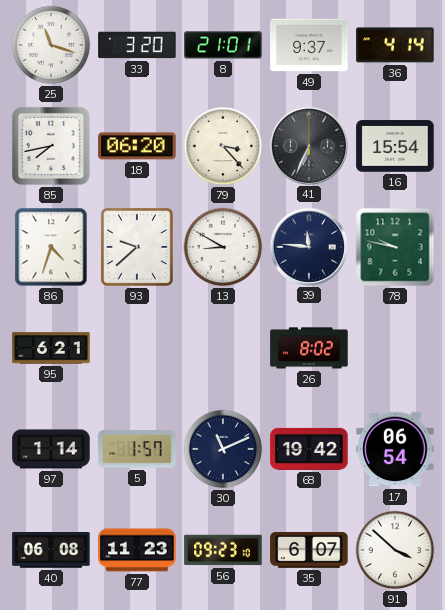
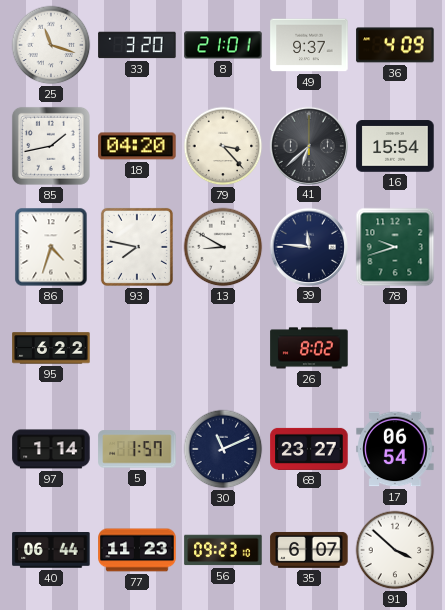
36: 4:14 -> 4:09 (395, 45)
85: 7:43 -> 1:43 (51, 146)
18: 06:20 -> 04:20 (137, 146)
41: 6:34 -> 6:38 (308, 145)
93: 9:38 -> 7:47 (137, 247)
78: 9:47 -> 9:42 (395, 247)
95: 6:21 -> 6:22 (51, 348)
68: 19:42 -> 23:27 (309, 449)
40: 06:08 -> 06:44 (51, 551)
